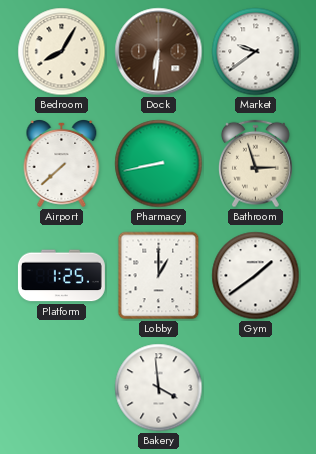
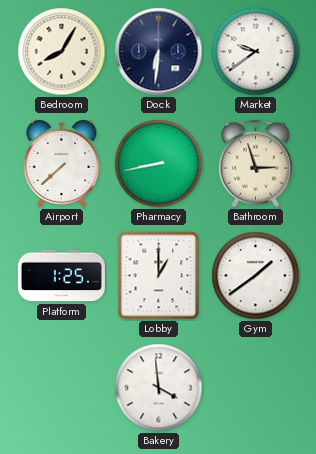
Dock dial: brown -> navy (159, 52)
